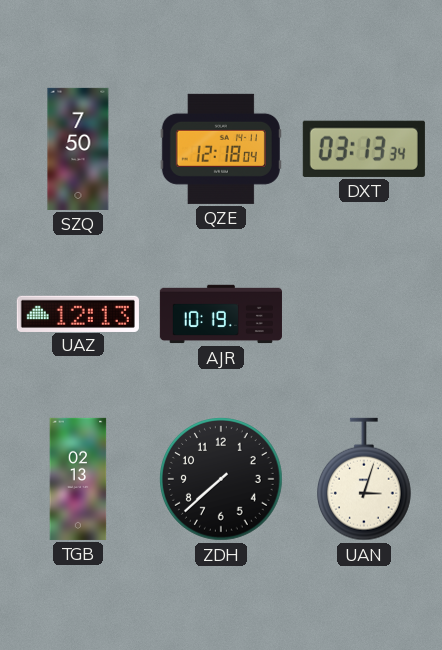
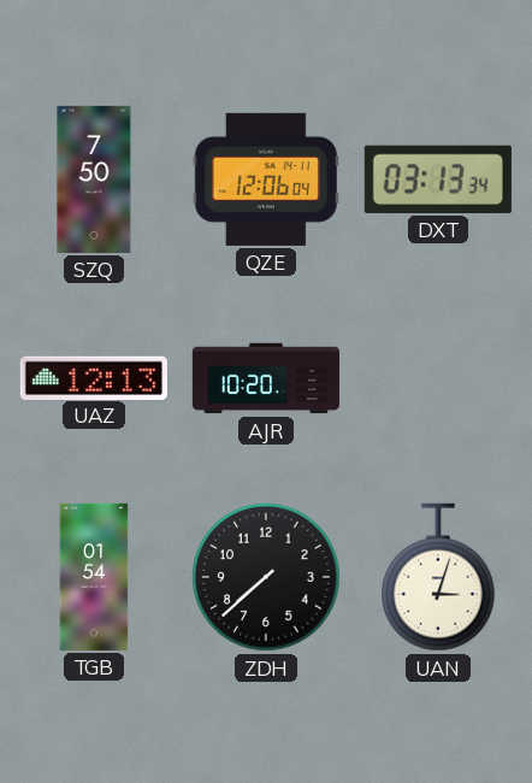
QZE: 12:18 -> 12:06 (266, 179)
AJR: 10:19 -> 10:20 (266, 378)
TGB: 02:13 -> 01:54 (94, 577)
